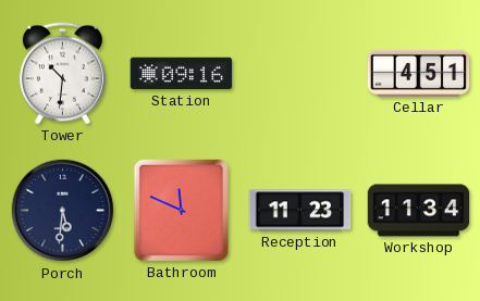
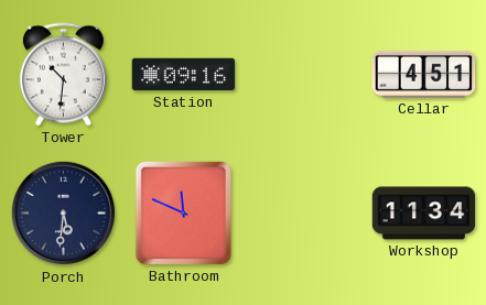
Reception: 11:23 -> none (300, 211)
